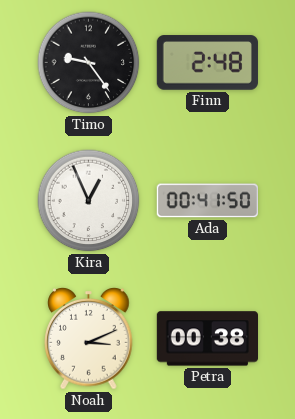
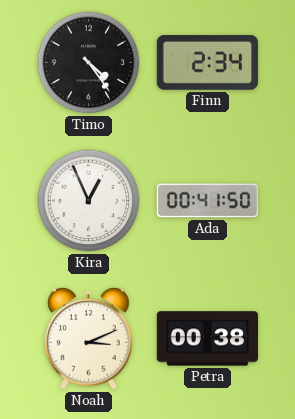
Timo: 9:24 -> 4:24 (89, 63)
Finn: 2:48 -> 2:34 (207, 63)
